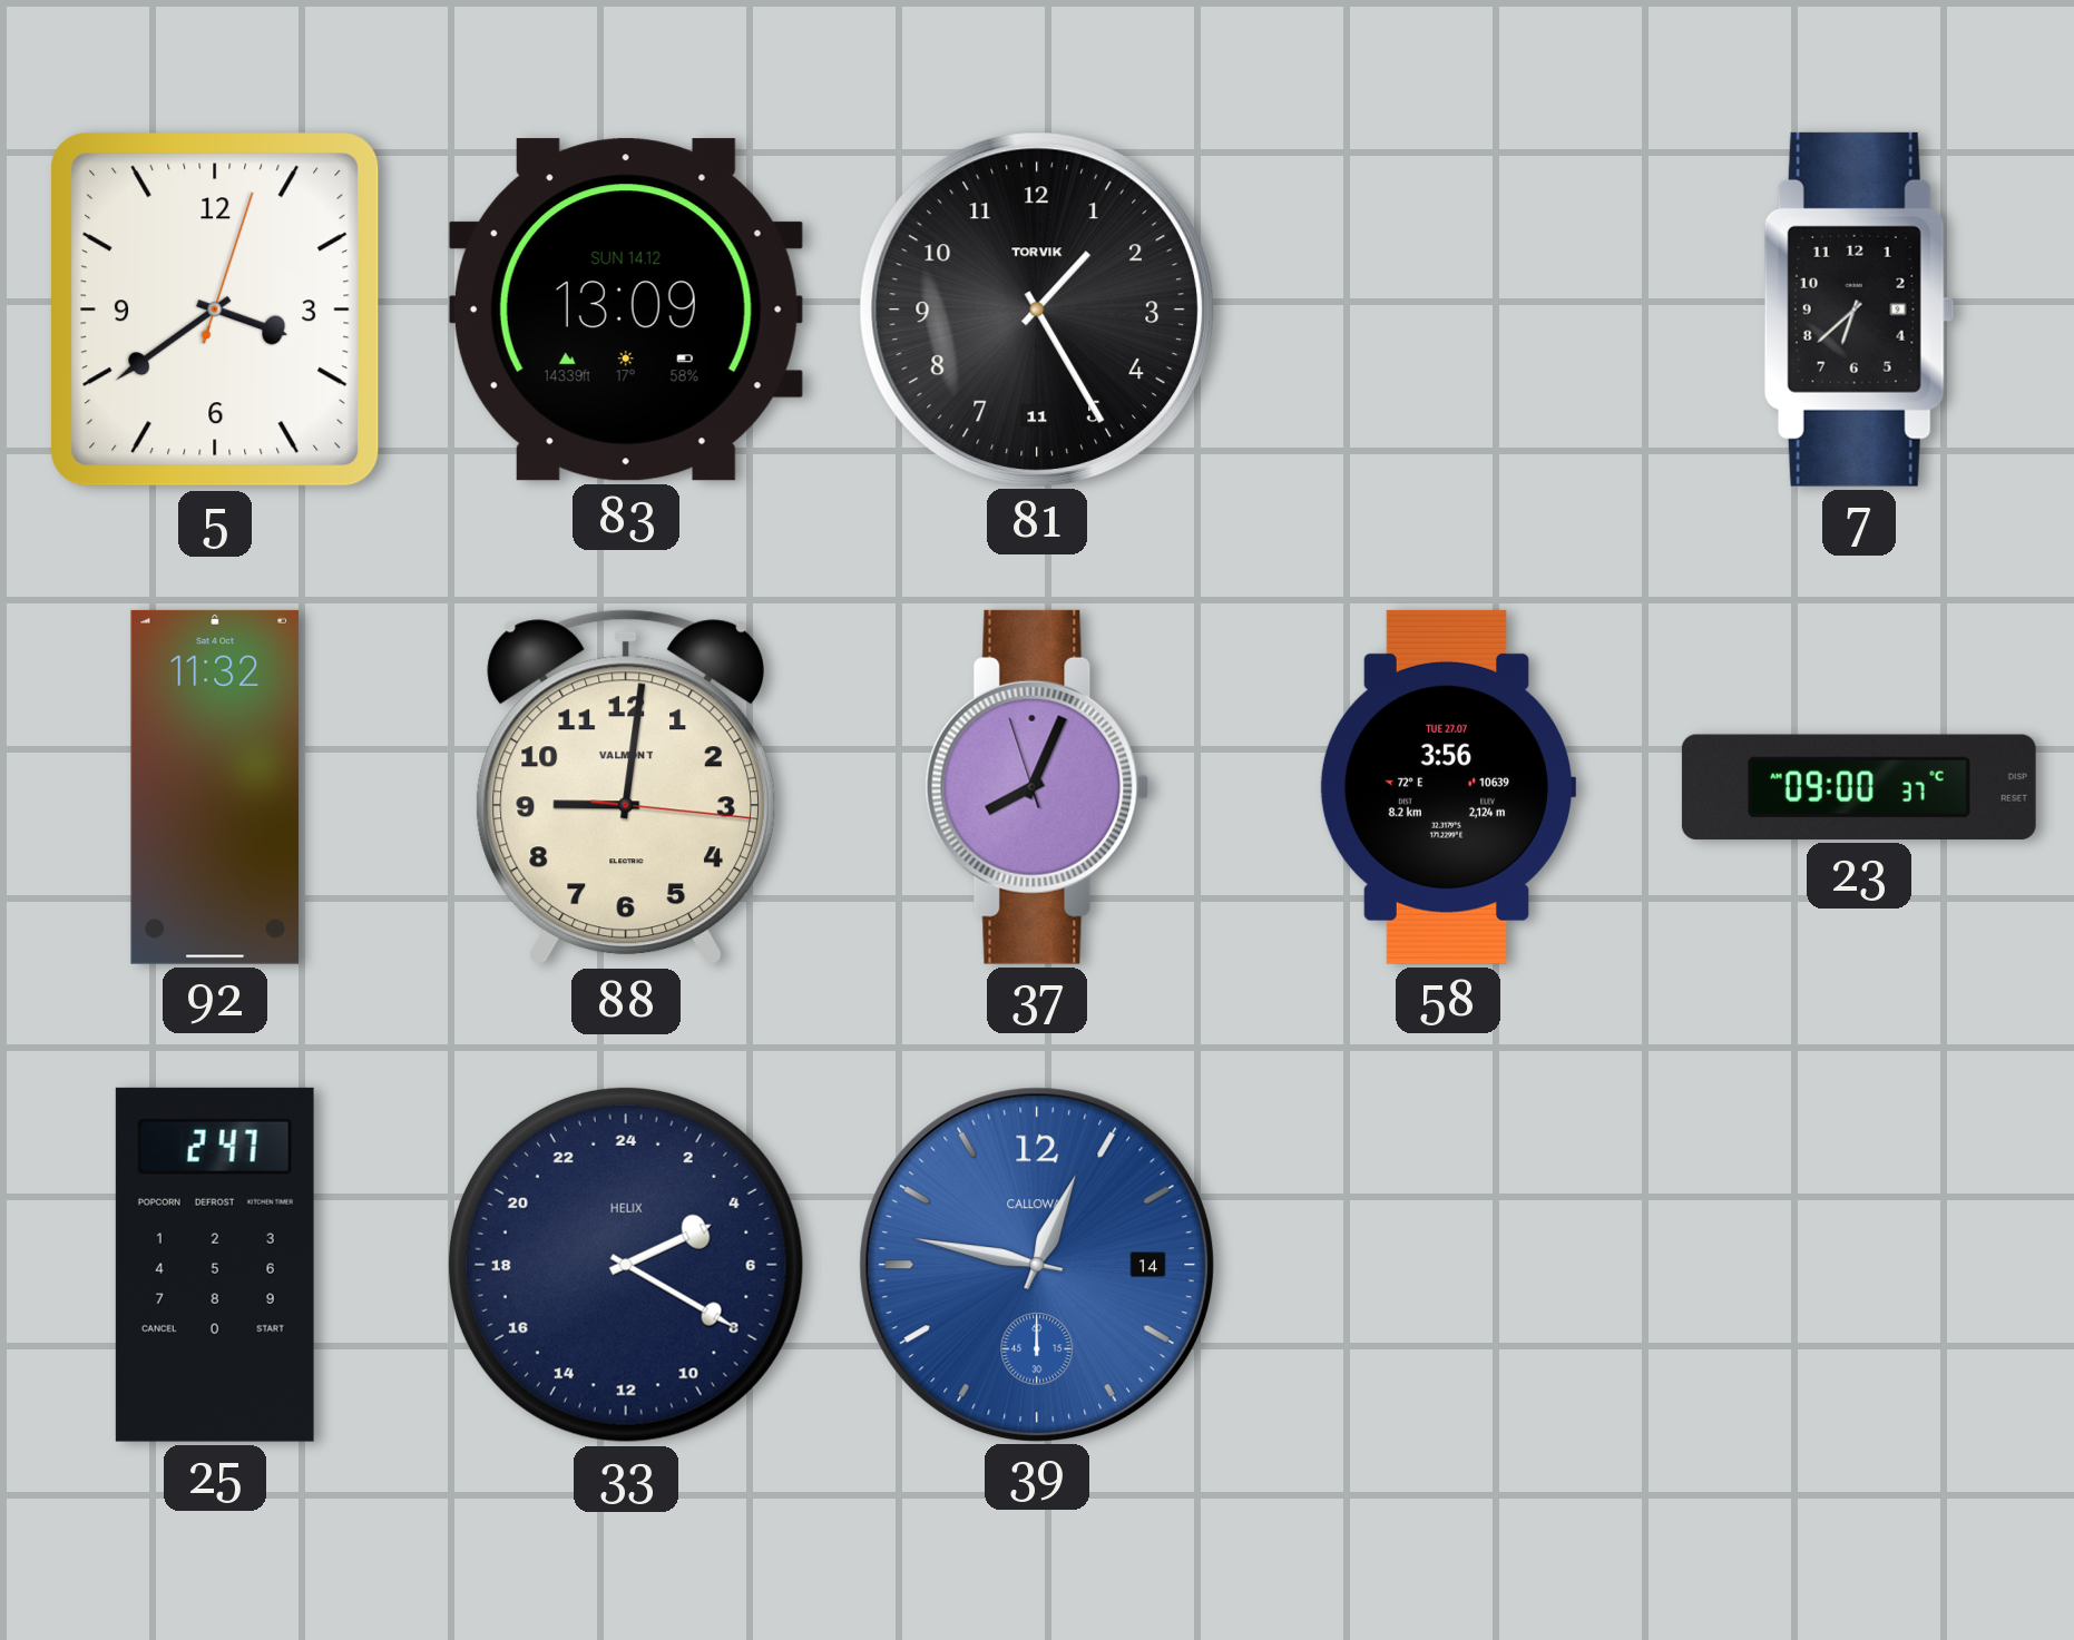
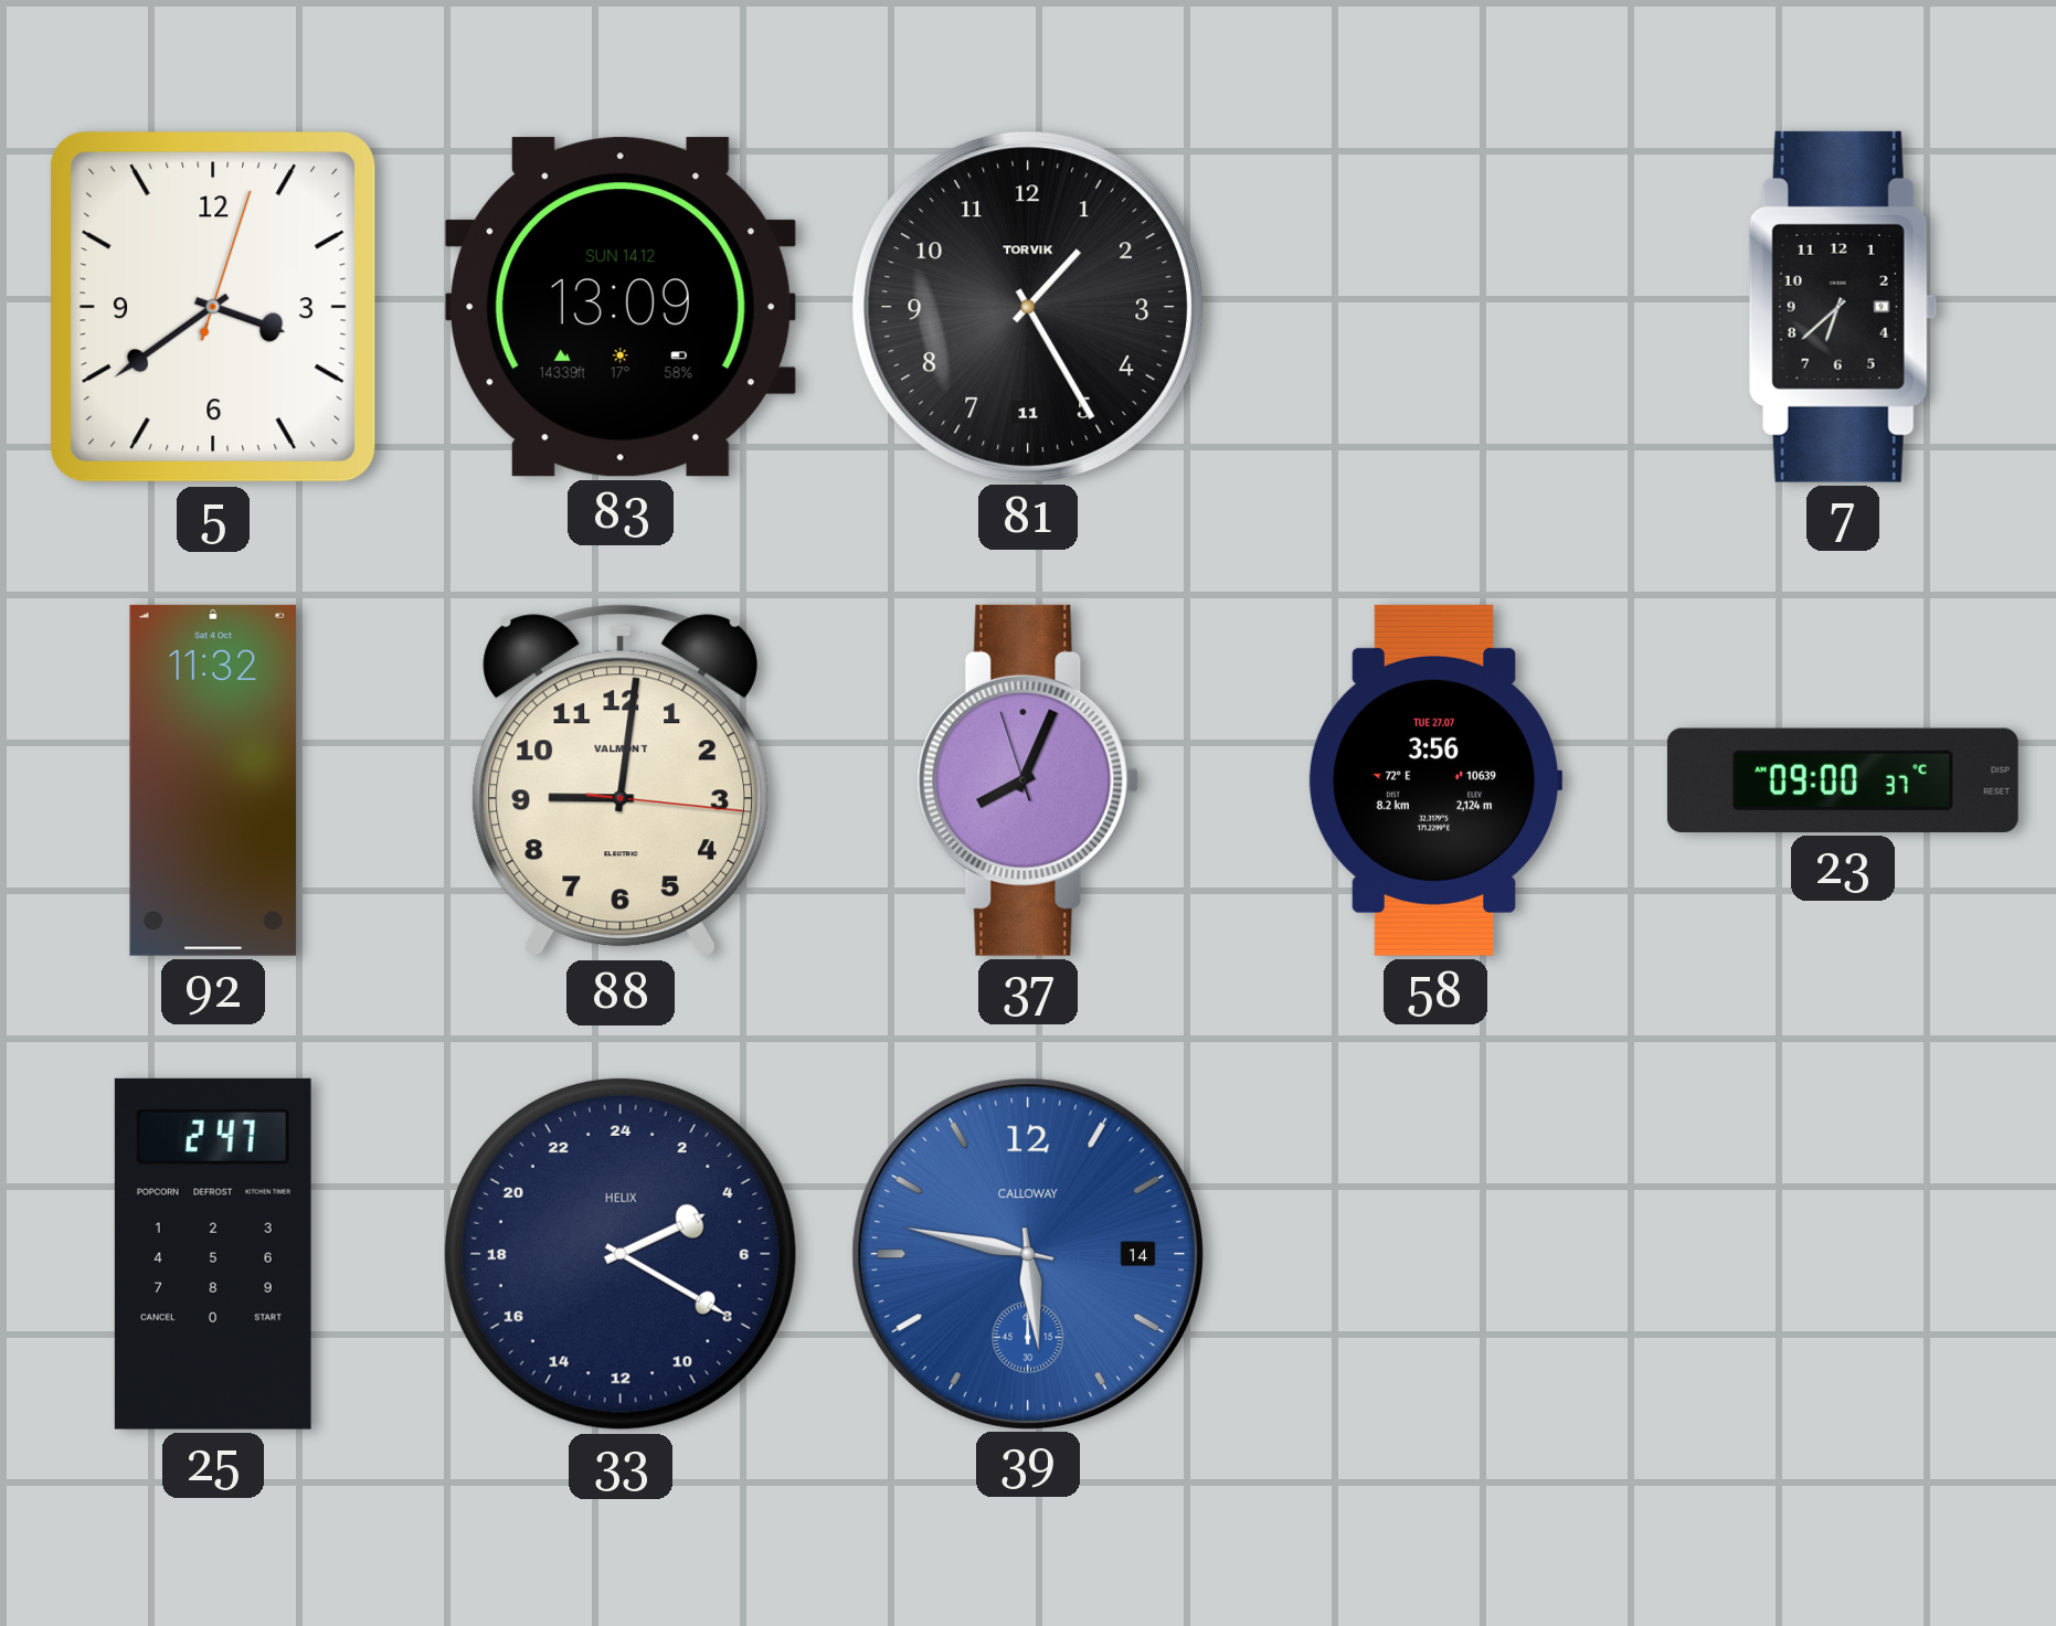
39: 12:47 -> 5:47 (1027, 1253)
